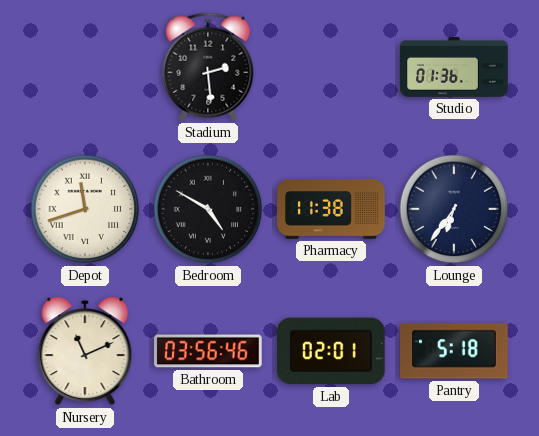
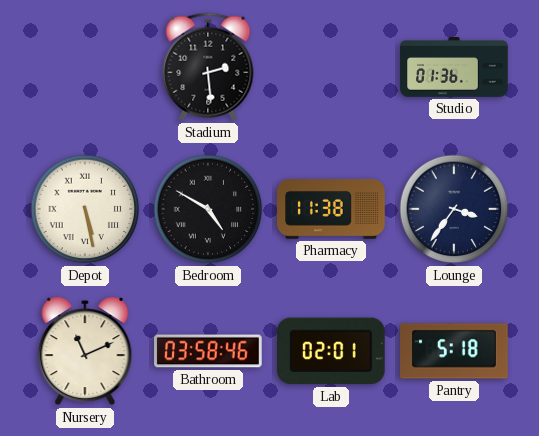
Depot: 11:42 -> 5:28 (85, 209)
Lounge: 6:36 -> 3:36 (454, 209)
Bathroom: 03:56 -> 03:58 (208, 351)
